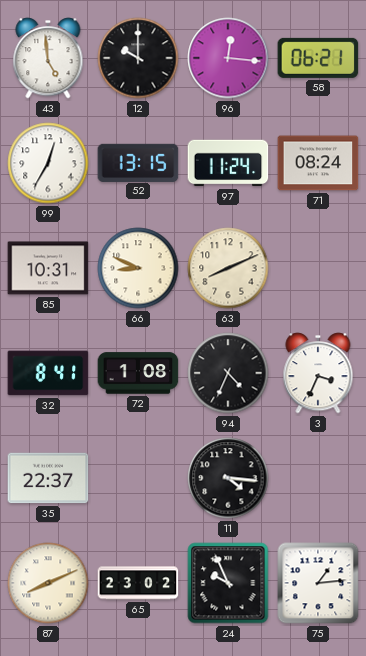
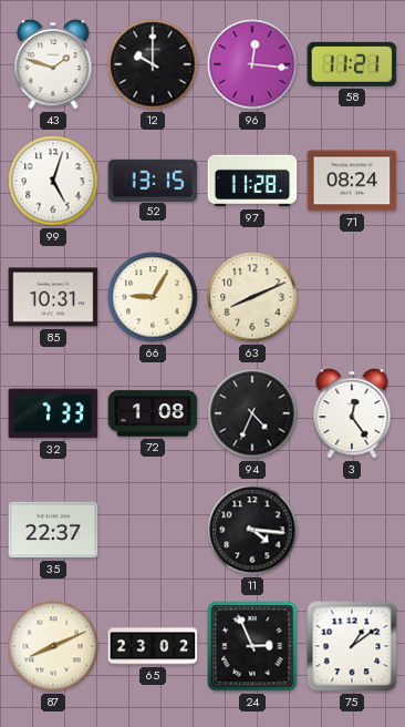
43: 4:59 -> 1:48 (53, 64)
58: 06:21 -> 11:21 (352, 64)
99: 12:35 -> 5:03 (53, 181)
97: 11:24 -> 11:28 (252, 181)
66: 8:49 -> 9:05 (153, 297)
32: 8:41 -> 7:33 (53, 413)
3: 3:34 -> 12:24 (352, 413)
24: 9:56 -> 2:56 (252, 646)
75: 1:14 -> 1:09 (352, 646)
